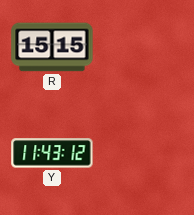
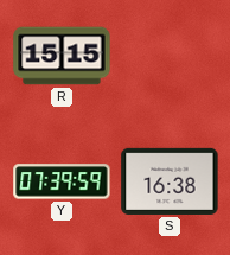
Y: 11:43 -> 07:39 (62, 181)
S: none -> 16:38 (170, 181)
